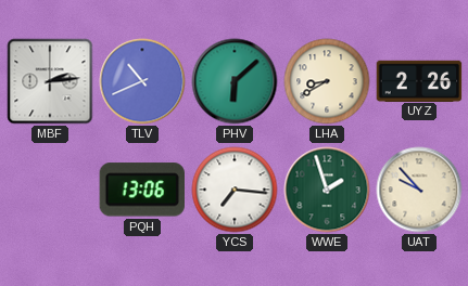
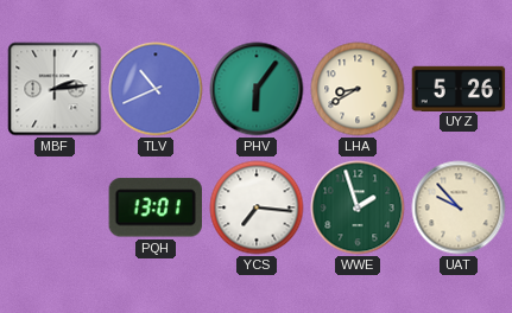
PHV: 6:08 -> 6:06 (257, 89)
UYZ: 2:26 -> 5:26 (459, 88)
PQH: 13:06 -> 13:01 (156, 207)
